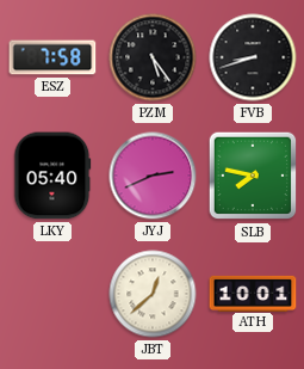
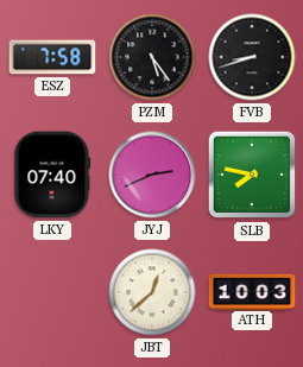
LKY: 05:40 -> 07:40 (52, 175)
ATH: 10:01 -> 10:03 (252, 291)
